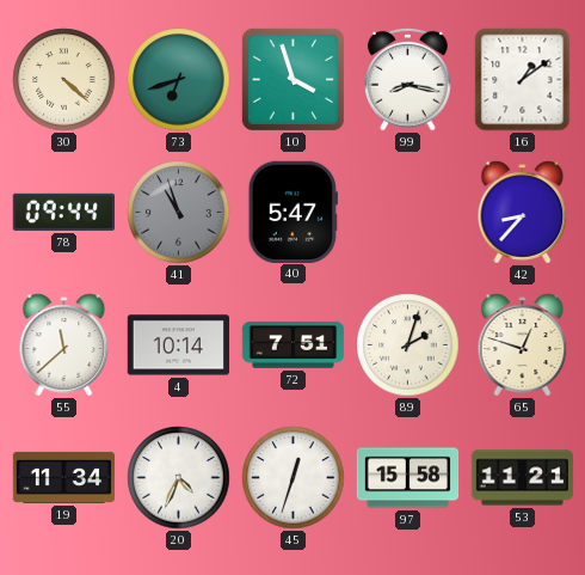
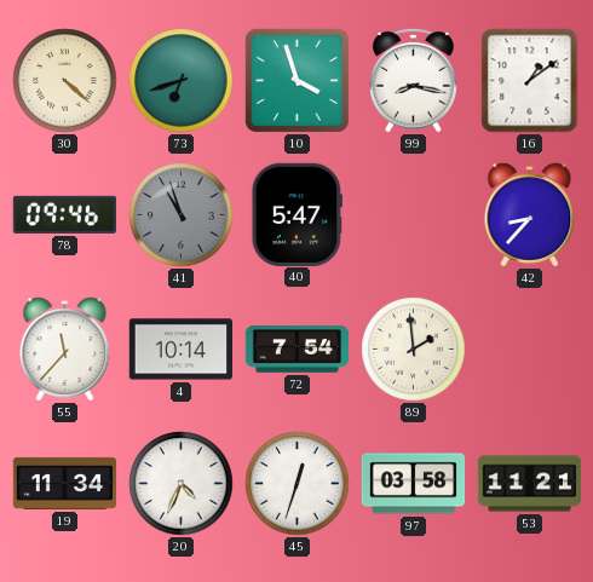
78: 09:44 -> 09:46 (64, 214)
55: 11:38 -> 11:37 (65, 350)
72: 7:51 -> 7:54 (298, 350)
89: 2:03 -> 1:59 (414, 350)
65: 12:48 -> none (523, 345)
97: 15:58 -> 03:58 (414, 484)
